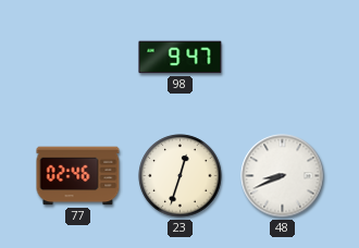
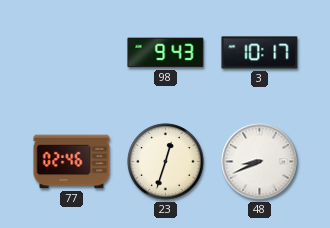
98: 9:47 -> 9:43 (166, 53)
3: none -> 10:17 (260, 53)
